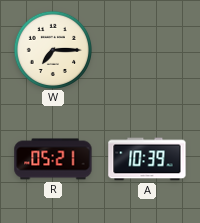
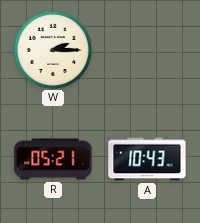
W: 7:15 -> 2:15 (52, 49)
A: 10:39 -> 10:43 (147, 159)
